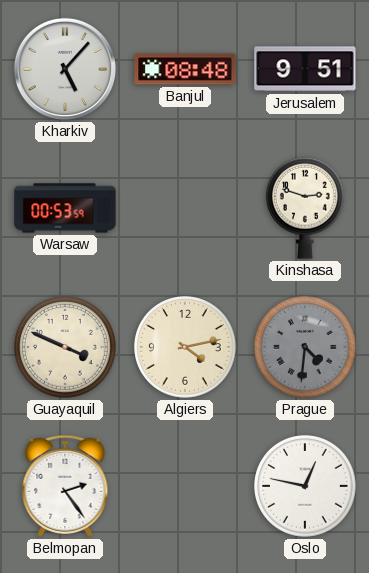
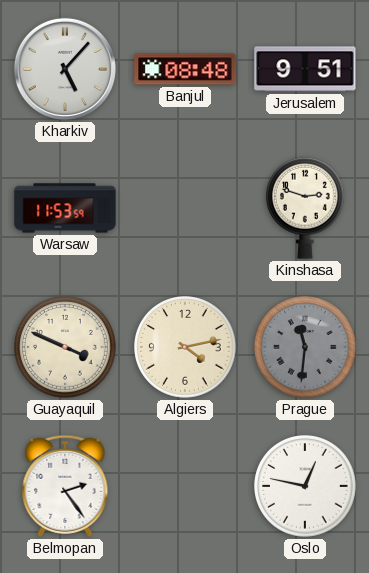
Warsaw: 00:53 -> 11:53 (65, 208)
Prague: 4:31 -> 11:31 (305, 347)
